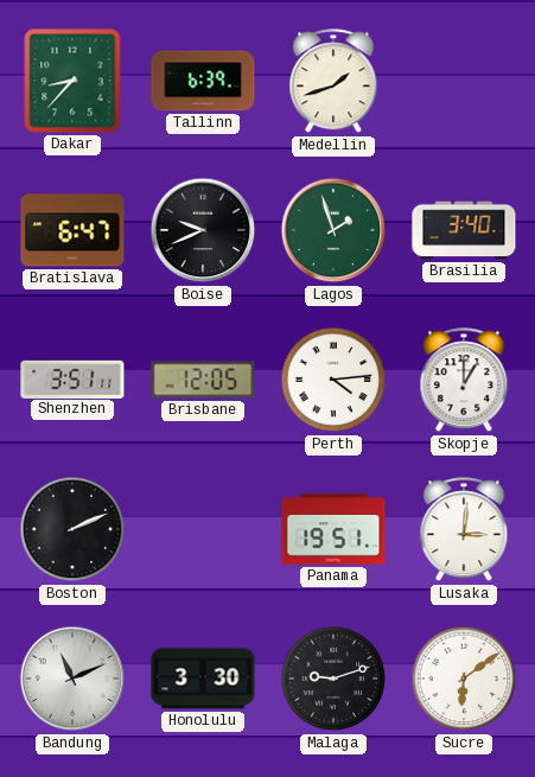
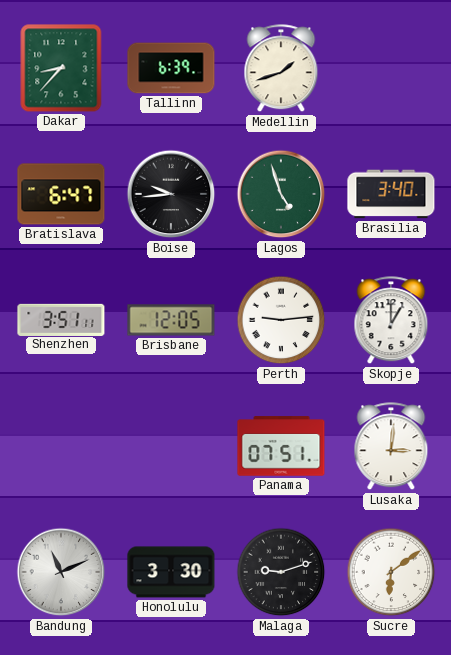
Boise: 9:41 -> 9:44 (171, 194)
Lagos: 1:57 -> 4:57 (281, 194)
Perth: 4:14 -> 9:14 (281, 320)
Boston: 2:11 -> none (72, 529)
Panama: 19:51 -> 07:51 (281, 446)
